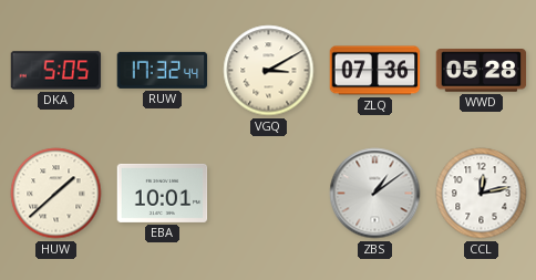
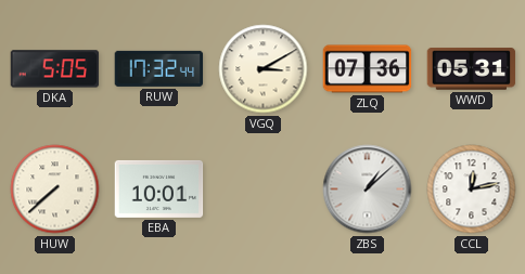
WWD: 05:28 -> 05:31 (472, 69)
HUW: 1:38 -> 7:38 (55, 190)
ZBS: 1:09 -> 1:08 (368, 190)
